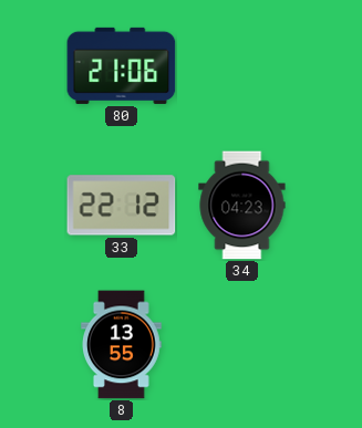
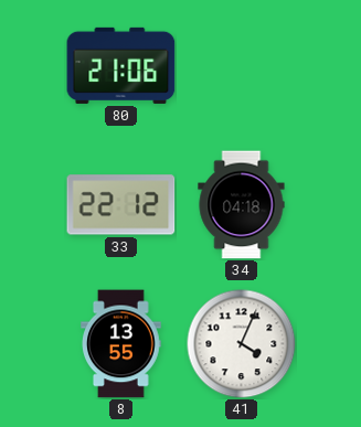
34: 04:23 -> 04:18 (242, 205)
41: none -> 4:04 (242, 344)
